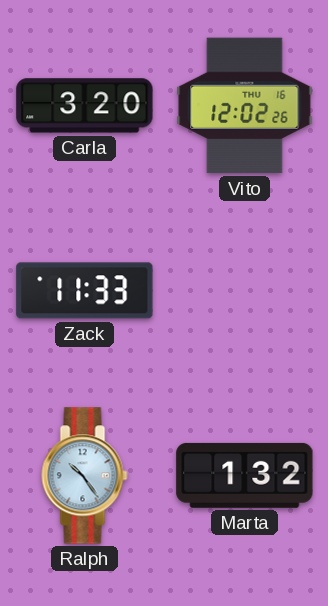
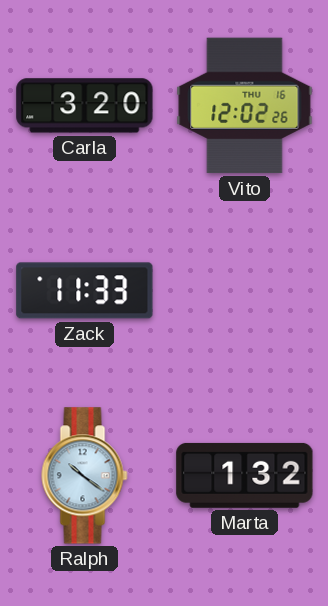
Ralph: 10:24 -> 10:21 (85, 476)
